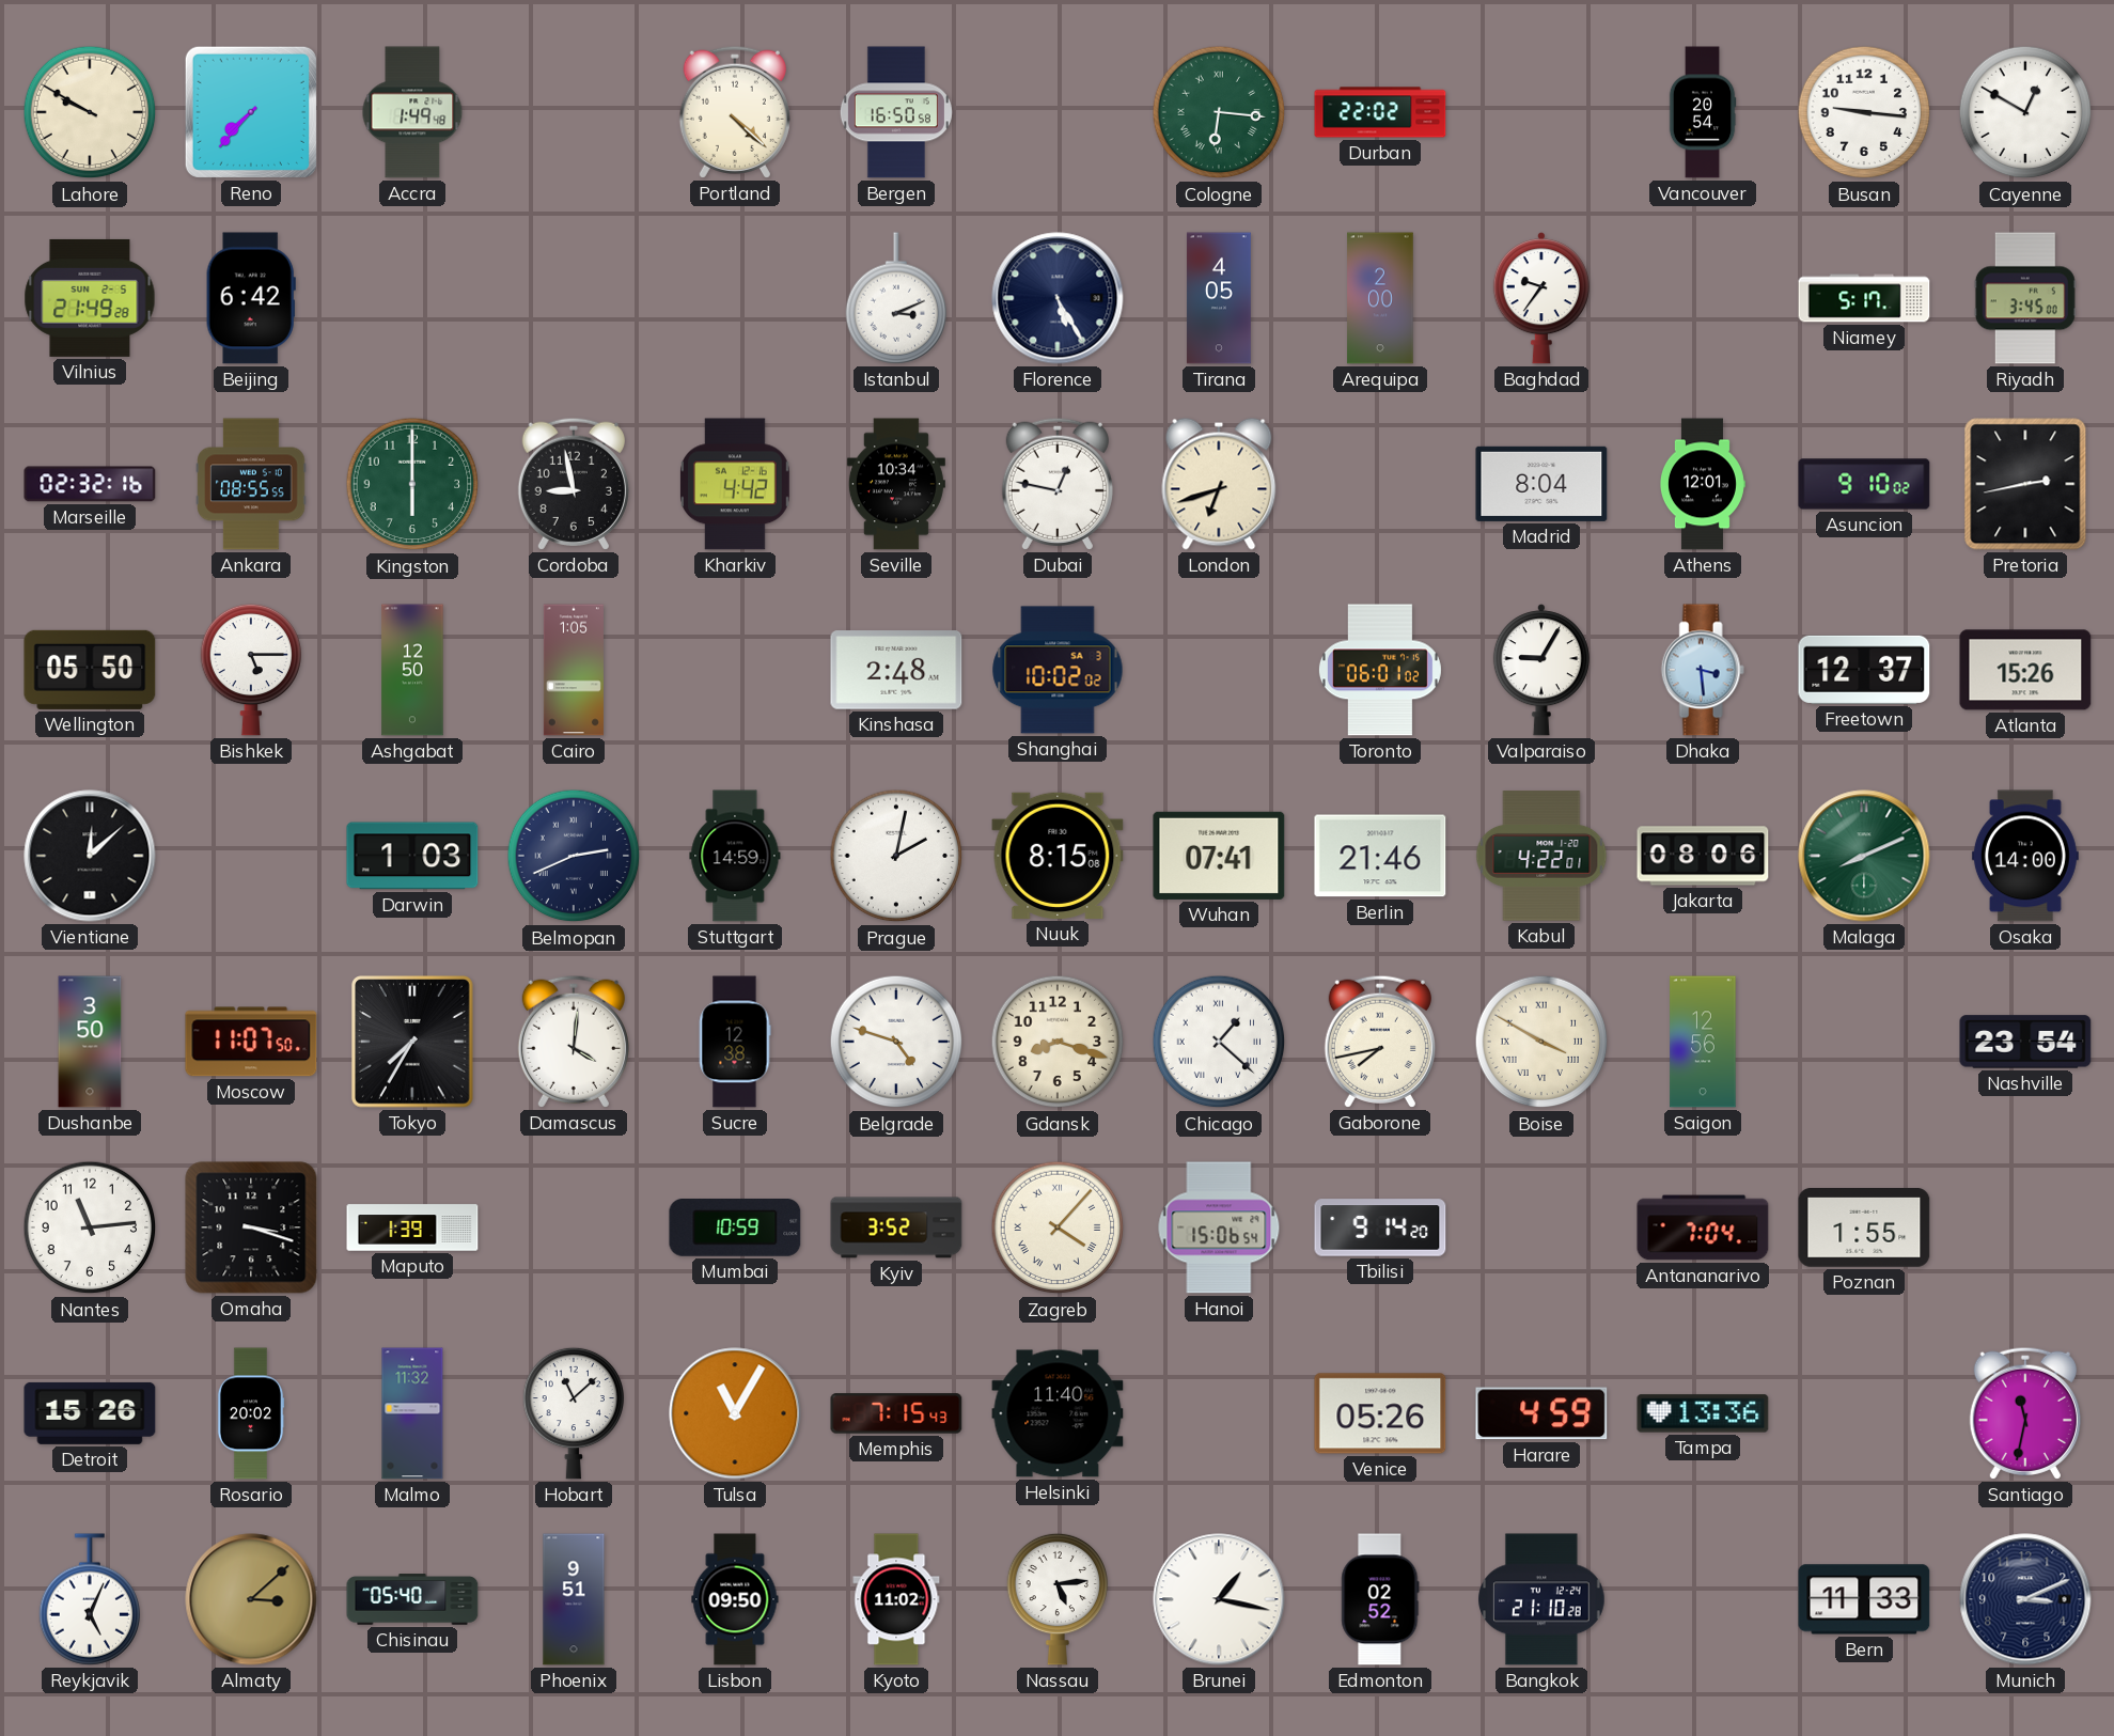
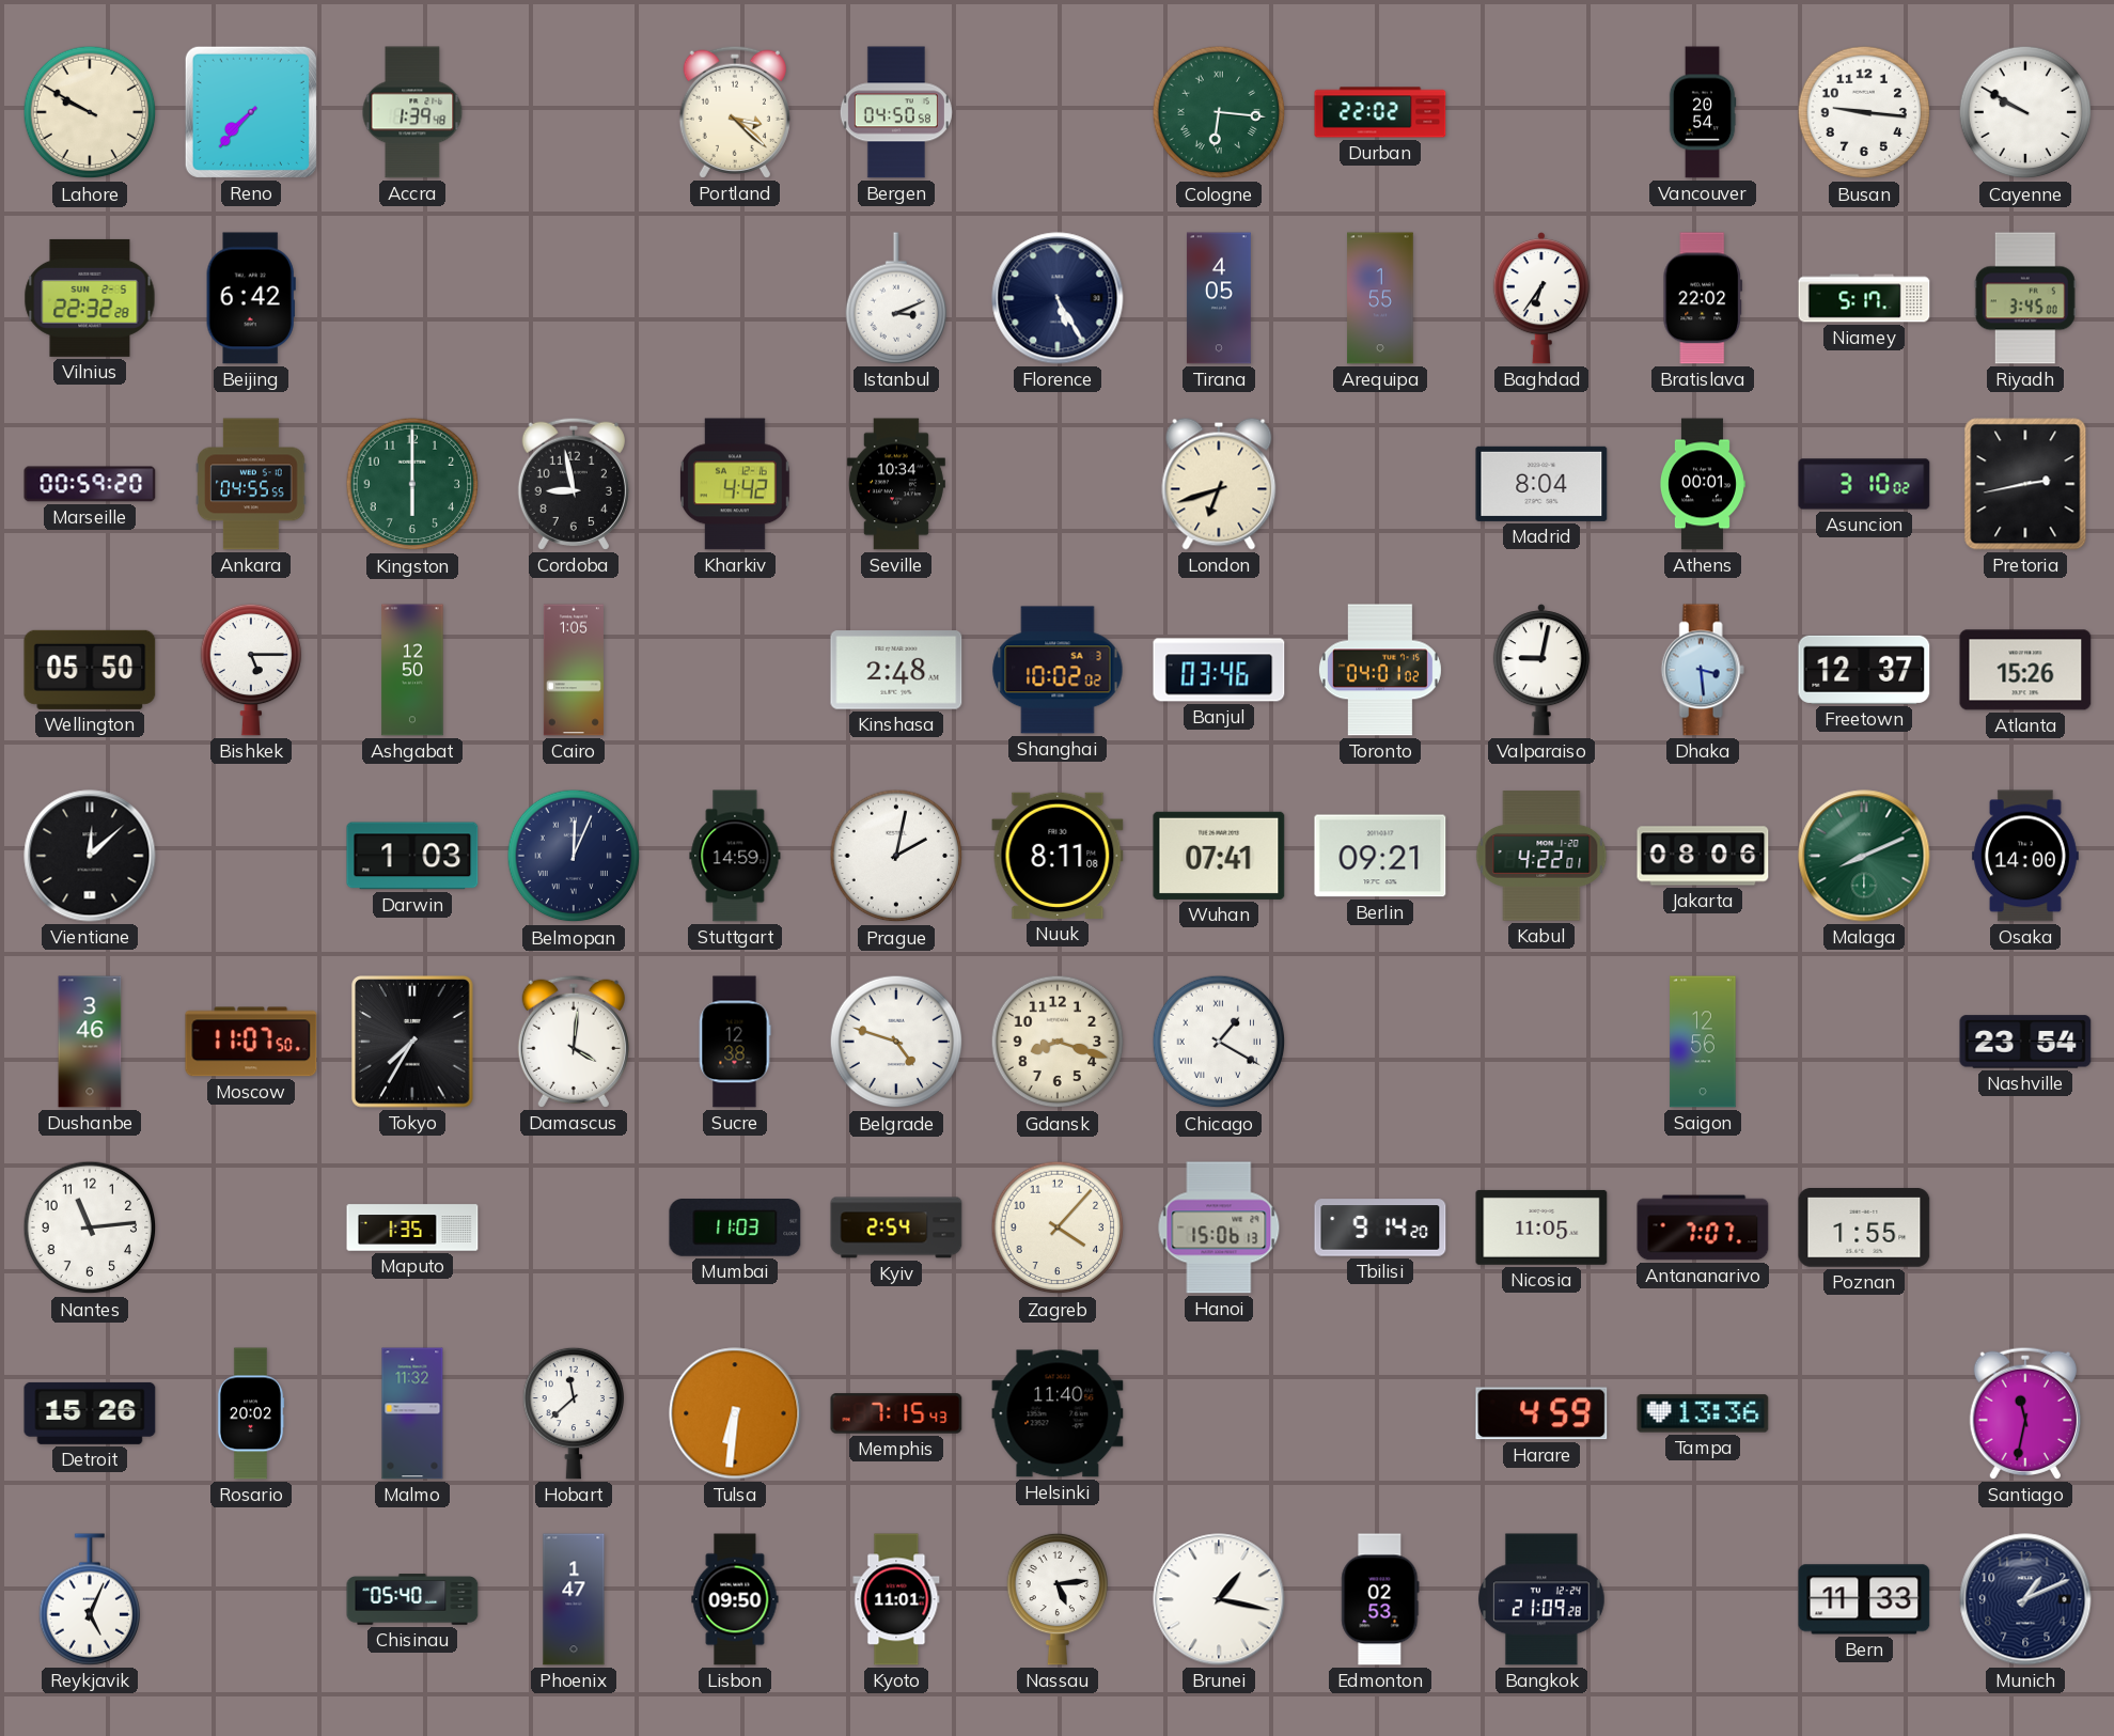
Accra: 1:49 -> 1:39 (412, 112)
Portland: 4:22 -> 3:22 (735, 112)
Bergen: 16:50 -> 04:50 (896, 112)
Cayenne: 12:50 -> 9:50 (2025, 112)
Vilnius: 21:49 -> 22:32 (90, 298)
Arequipa: 2:00 -> 1:55 (1380, 298)
Baghdad: 9:36 -> 6:36 (1541, 298)
Bratislava: none -> 22:02 (1703, 298)
Marseille: 02:32 -> 00:59 (90, 484)
Ankara: 08:55 -> 04:55 (251, 484)
Dubai: 12:47 -> none (1058, 484)
Athens: 12:01 -> 00:01 (1702, 484)
Asuncion: 9:10 -> 3:10 (1864, 484)
Banjul: none -> 03:46 (1219, 670)
Toronto: 06:01 -> 04:01 (1380, 670)
Valparaiso: 9:05 -> 9:02 (1541, 670)
Belmopan: 2:41 -> 12:04 (574, 856)
Nuuk: 8:15 -> 8:11 (1058, 856)
Berlin: 21:46 -> 09:21 (1380, 856)
Dushanbe: 3:50 -> 3:46 (90, 1042)
Chicago: 1:22 -> 1:20 (1219, 1042)
Gaborone: 7:43 -> none (1380, 1042)
Boise: 3:50 -> none (1541, 1042)
Omaha: 3:18 -> none (251, 1227)
Maputo: 1:39 -> 1:35 (412, 1227)
Mumbai: 10:59 -> 11:03 (735, 1229)
Kyiv: 3:52 -> 2:54 (896, 1227)
Zagreb numerals: Roman -> Arabic (1058, 1227)
Hanoi: 15:06:54 -> 15:06:13 (1219, 1227)
Nicosia: none -> 11:05 (1541, 1227)
Antananarivo: 7:04 -> 7:07 (1703, 1227)
Hobart: 11:08 -> 11:38 (574, 1413)
Tulsa: 11:05 -> 6:31 (735, 1413)
Venice: 05:26 -> none (1380, 1413)
Almaty: 3:08 -> none (251, 1599)
Phoenix: 9:51 -> 1:47 (574, 1599)
Kyoto: 11:02 -> 11:01 (896, 1599)
Edmonton: 02:52 -> 02:53 (1380, 1599)
Bangkok: 21:10 -> 21:09 (1543, 1599)
Munich: 3:11 -> 1:11 (2025, 1599)
